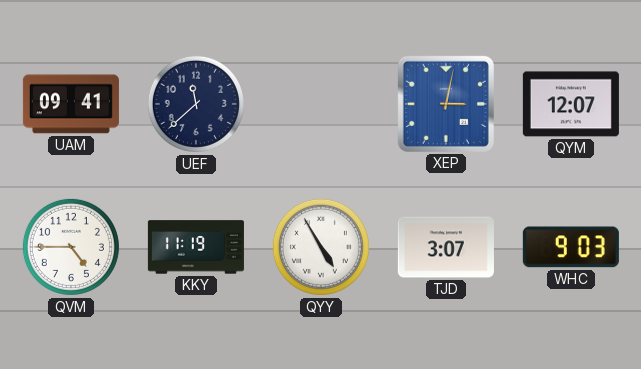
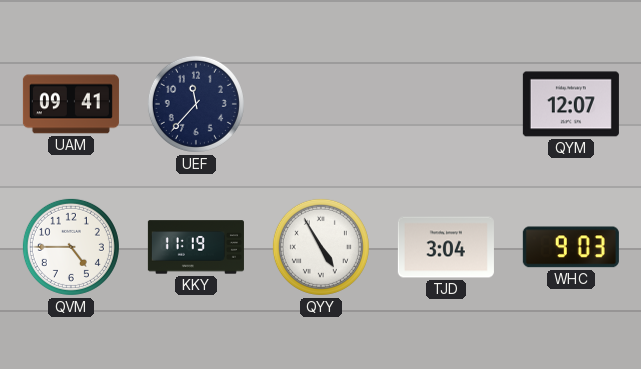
UEF: 11:38 -> 11:37 (196, 104)
XEP: 3:02 -> none (446, 104)
TJD: 3:07 -> 3:04 (446, 247)
